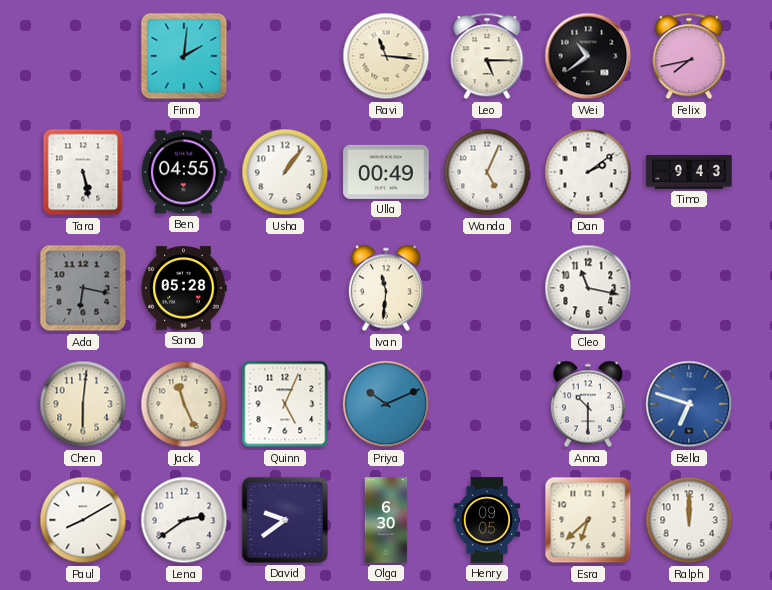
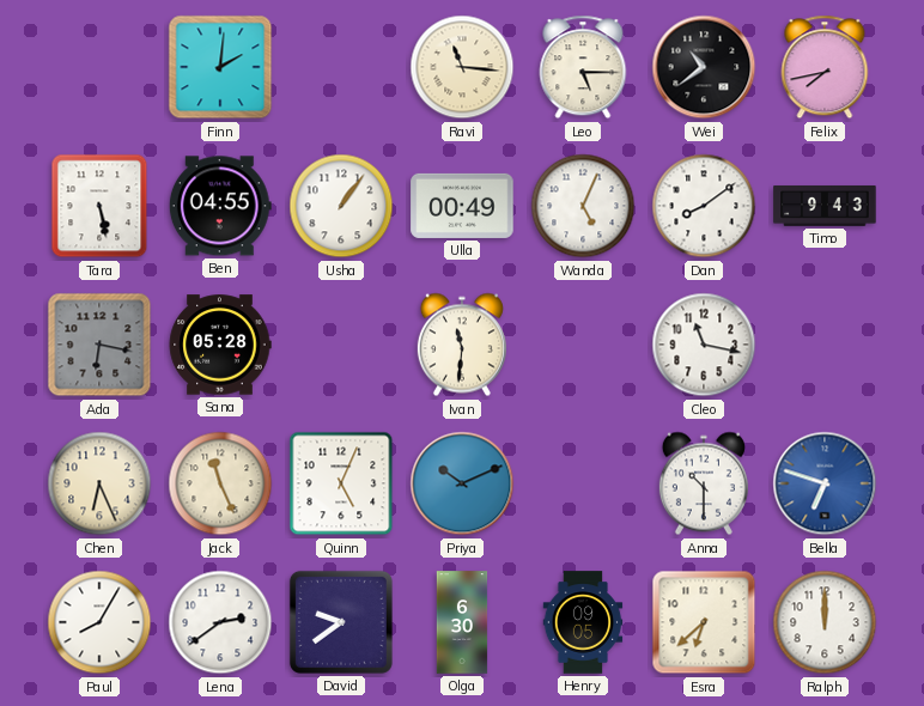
Dan: 2:09 -> 8:09 (704, 206)
Chen: 6:01 -> 6:26 (99, 483)
Paul: 8:10 -> 8:05 (99, 622)
